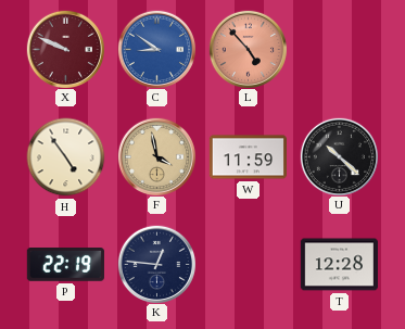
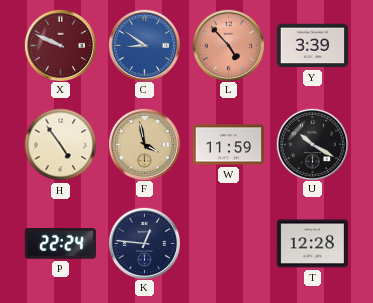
Y: none -> 3:39 (312, 46)
U: 10:22 -> 10:20 (312, 144)
P: 22:19 -> 22:24 (60, 244)
